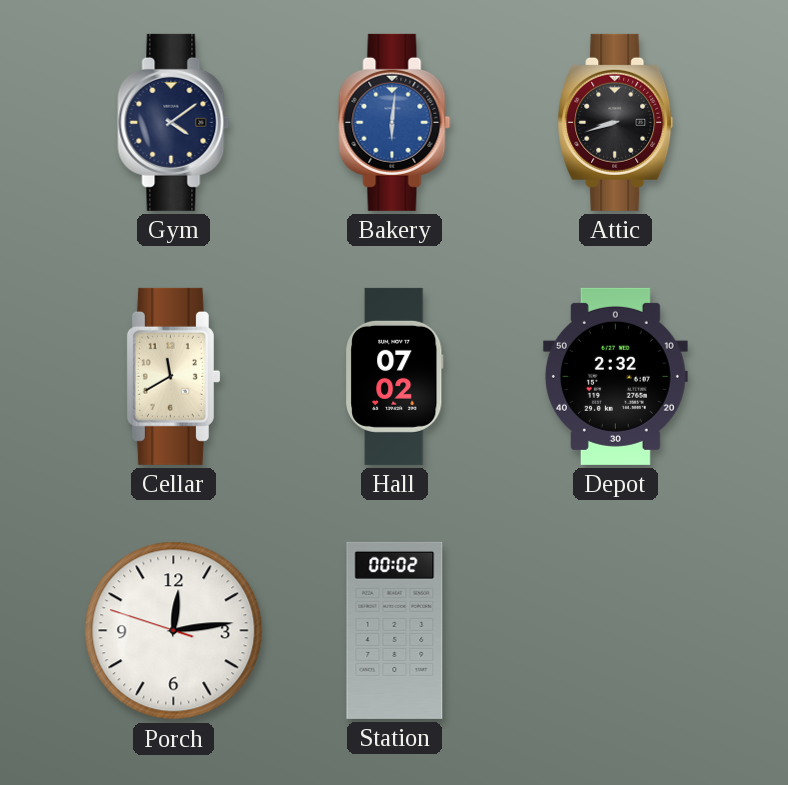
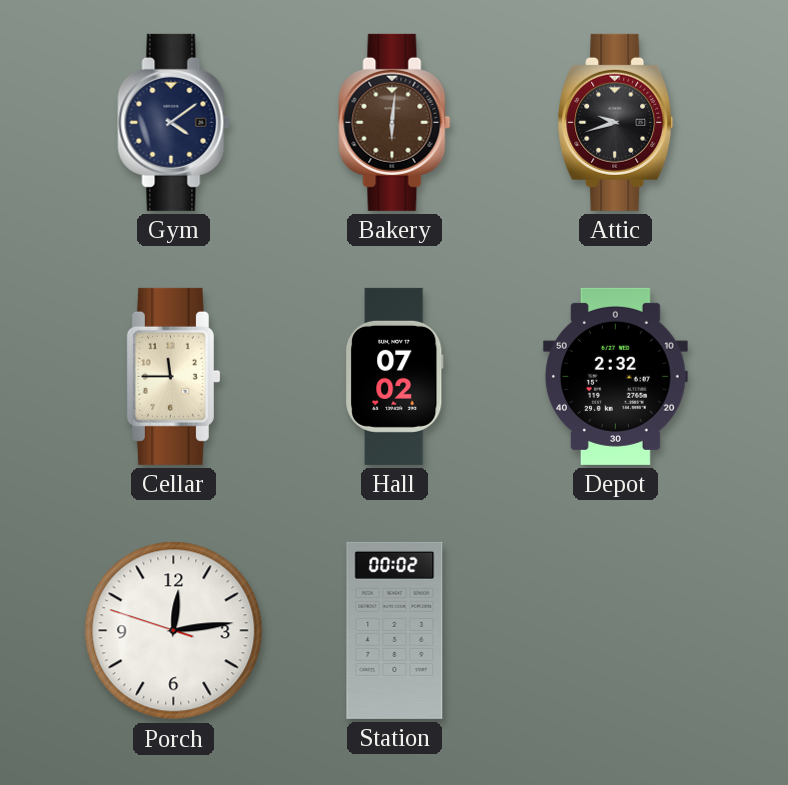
Bakery dial: blue -> brown (395, 122)
Attic: 8:42 -> 9:42 (616, 122)
Cellar: 11:40 -> 11:45 (173, 376)
